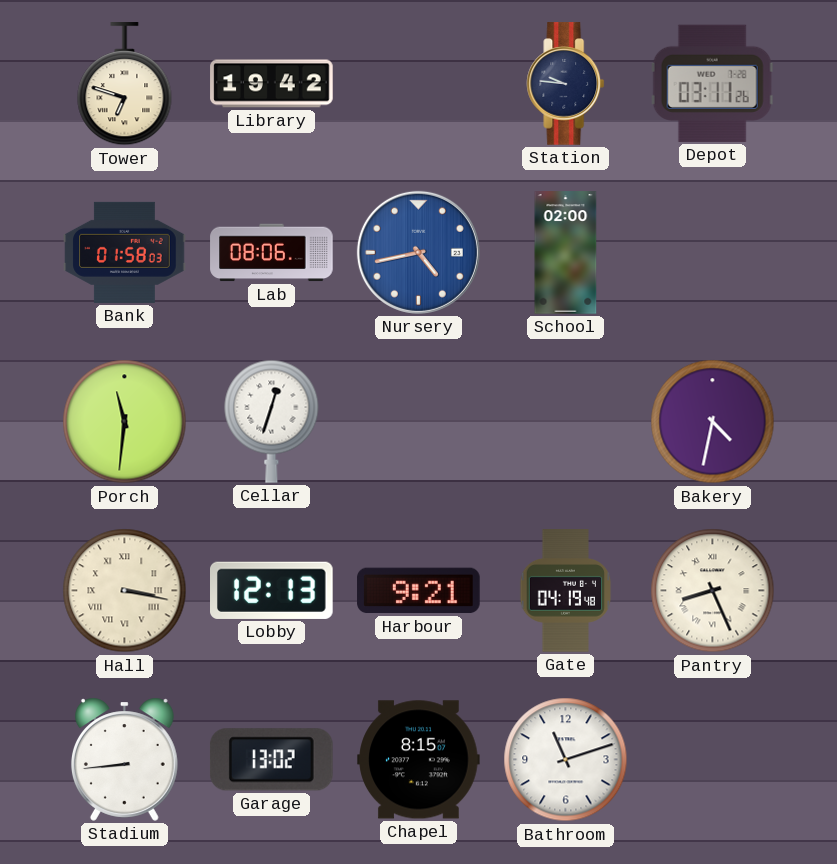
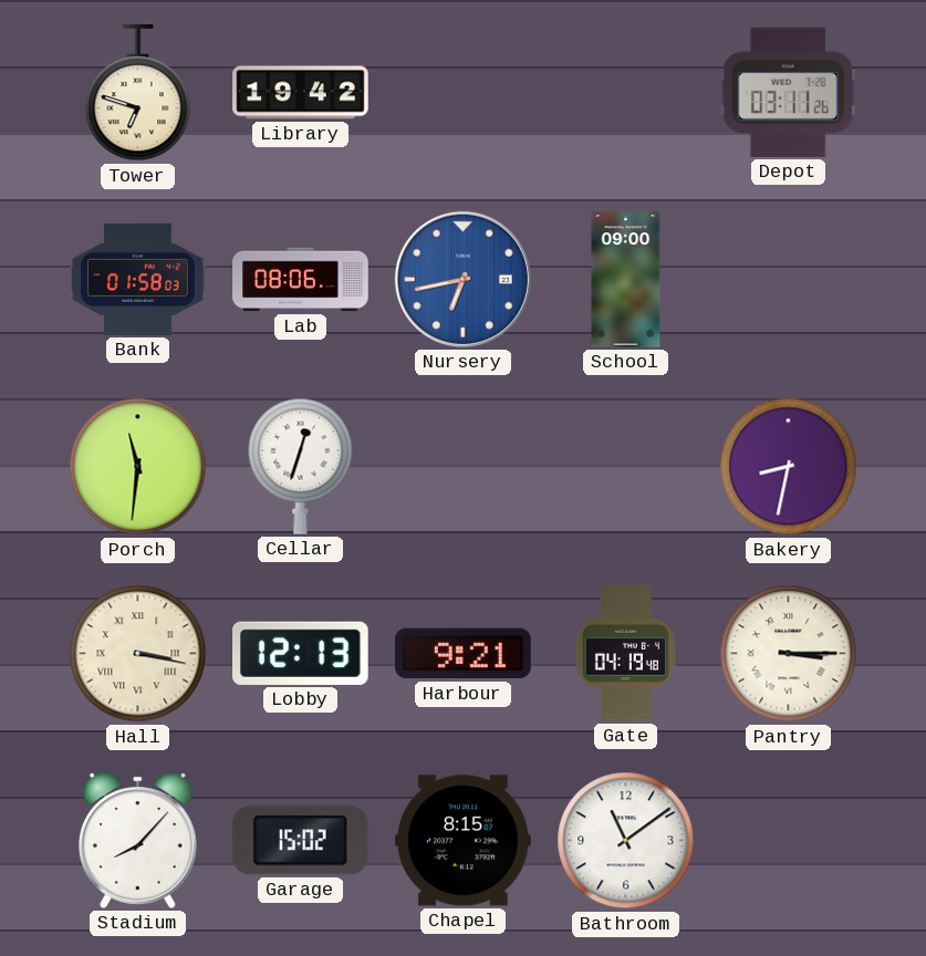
Station: 9:46 -> none (566, 84)
Nursery: 4:43 -> 6:43 (462, 279)
School: 02:00 -> 09:00 (626, 280)
Bakery: 4:32 -> 8:32 (789, 467)
Pantry: 8:26 -> 3:15 (789, 654)
Stadium: 8:44 -> 8:07 (137, 840)
Garage: 13:02 -> 15:02 (300, 841)
Bathroom: 11:12 -> 11:09 (626, 841)
